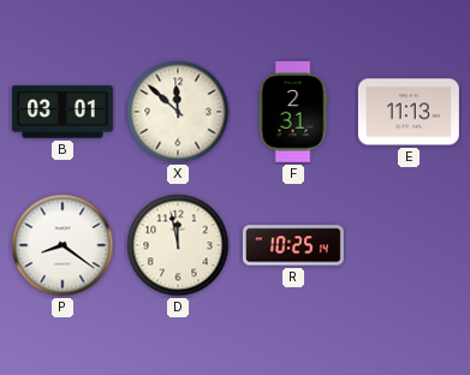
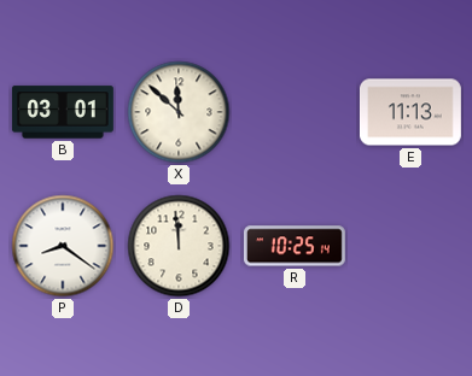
F: 2:31 -> none (293, 112)
D: 11:58 -> 11:59 (179, 246)
